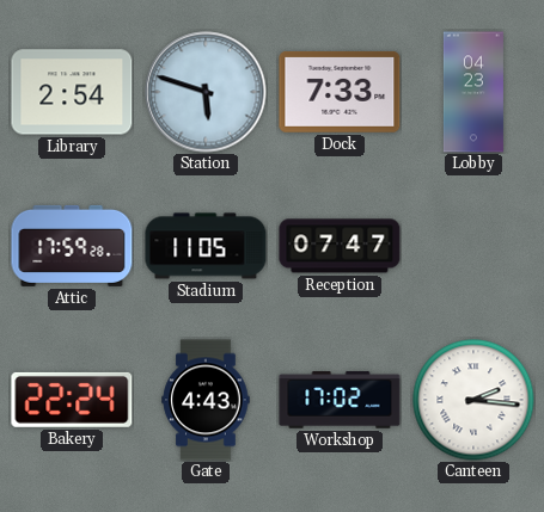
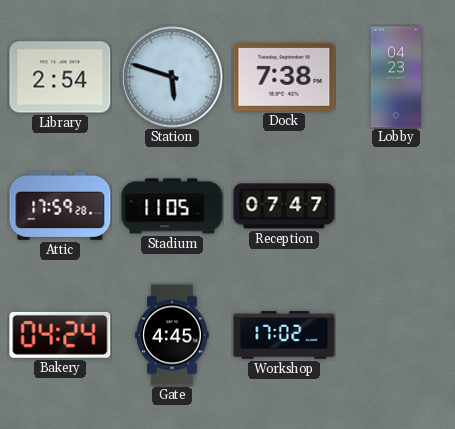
Dock: 7:33 -> 7:38 (284, 77)
Bakery: 22:24 -> 04:24 (60, 335)
Gate: 4:43 -> 4:45 (172, 335)
Canteen: 2:16 -> none (473, 400)
